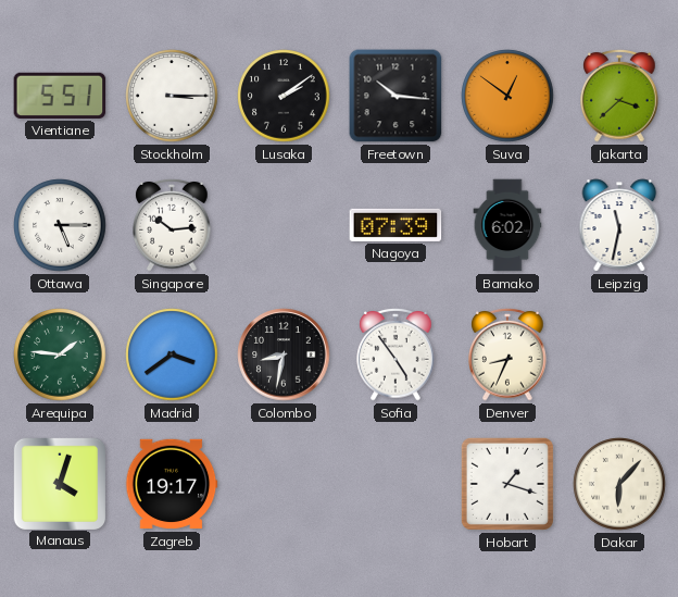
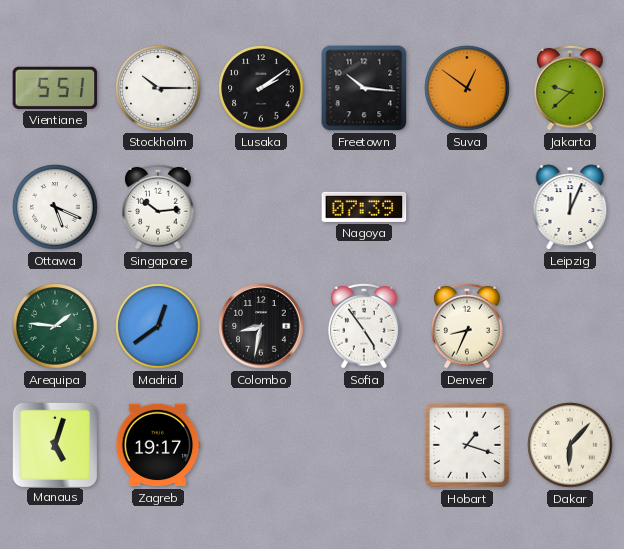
Stockholm: 3:15 -> 10:15 (158, 88)
Jakarta: 3:38 -> 9:38 (570, 88)
Ottawa: 5:15 -> 5:19 (55, 207)
Bamako: 6:02 -> none (507, 225)
Leipzig: 11:32 -> 12:04 (570, 207)
Madrid: 3:39 -> 12:39 (158, 326)
Manaus: 4:03 -> 5:03 (54, 444)
